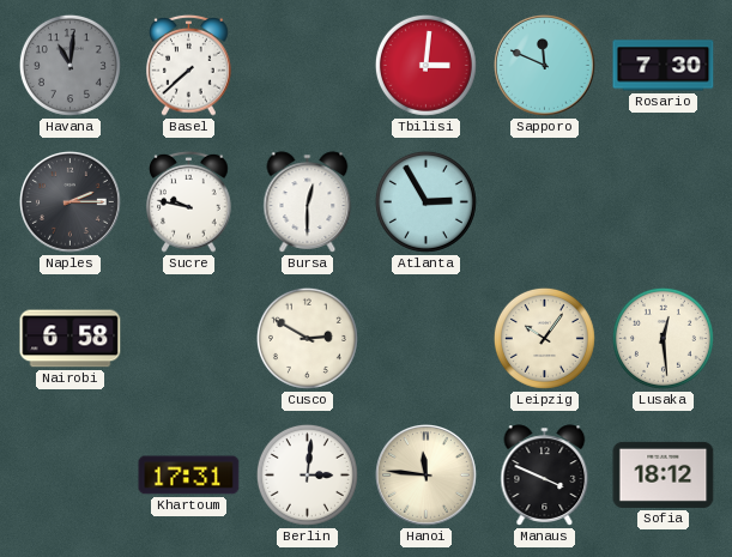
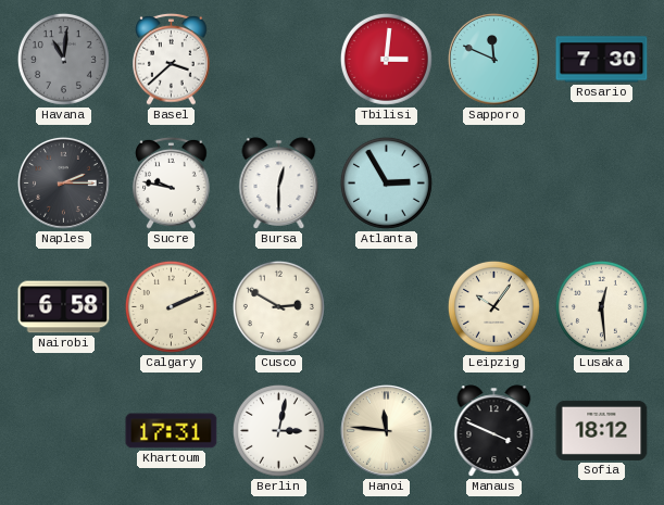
Basel: 7:38 -> 3:38 (172, 59)
Calgary: none -> 2:11 (171, 306)
Berlin: 3:01 -> 3:02 (278, 430)
